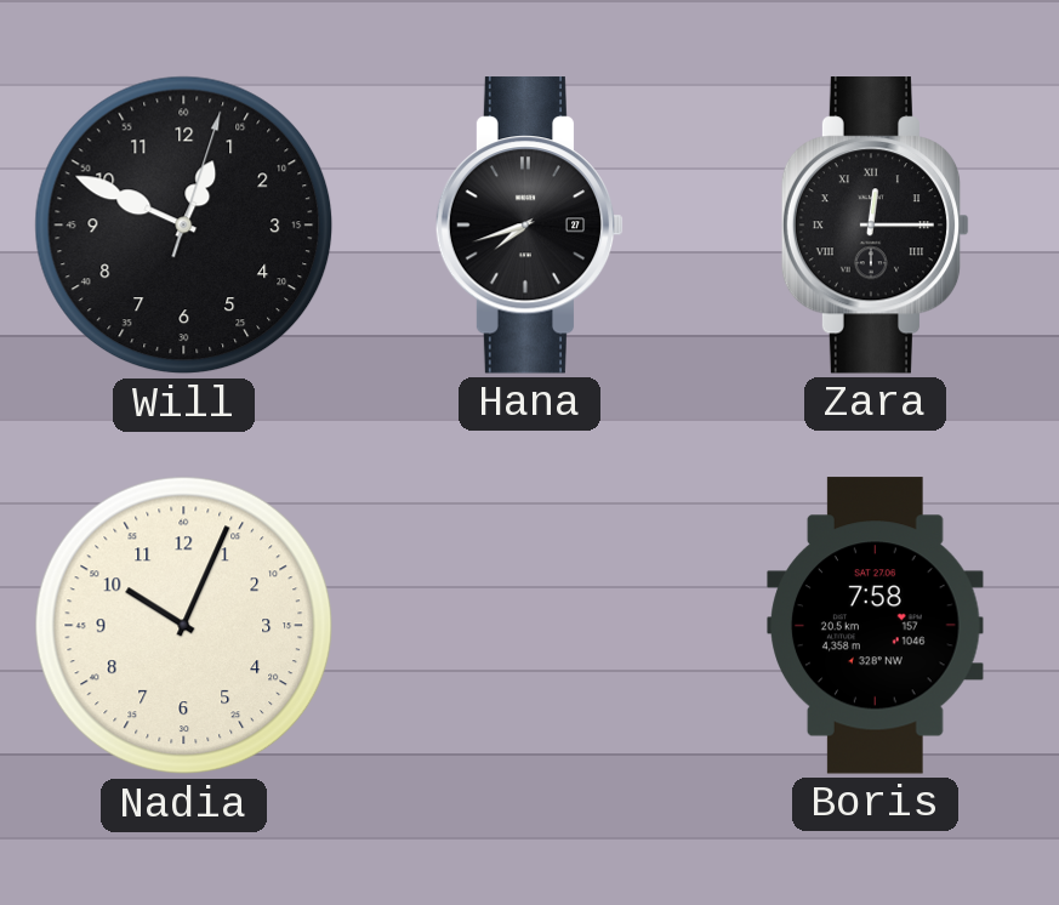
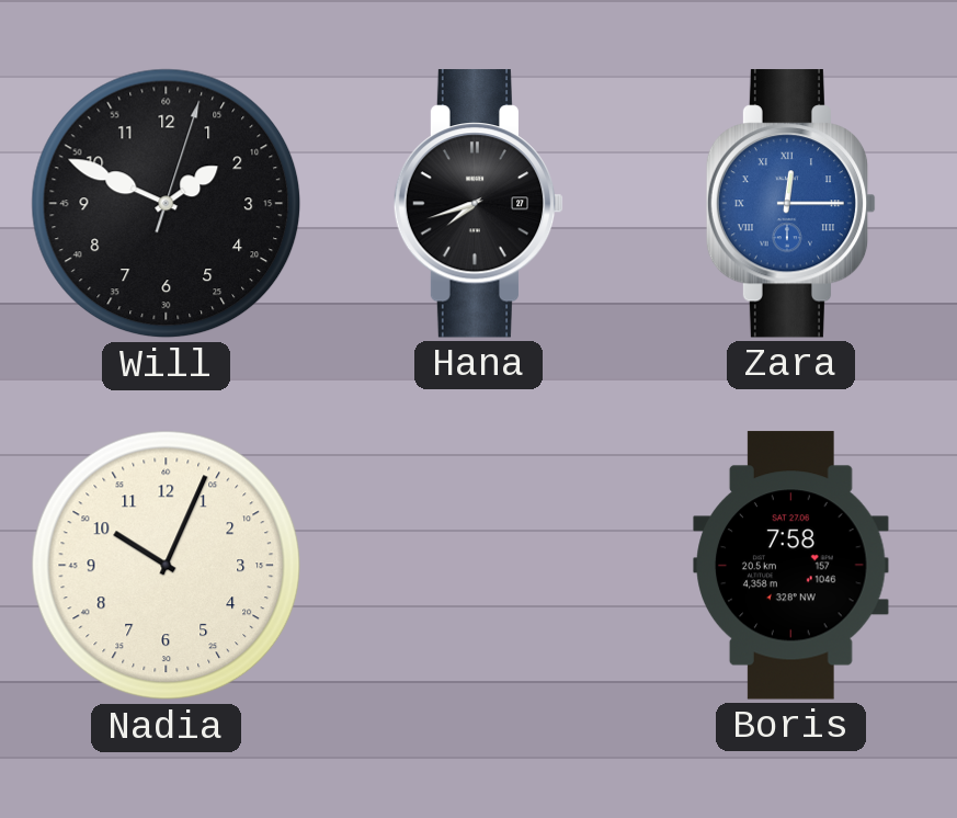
Will: 12:49 -> 1:49 (167, 204)
Zara dial: black -> blue (791, 204)
